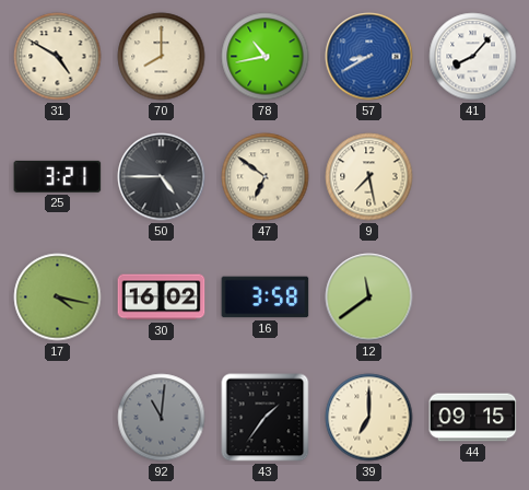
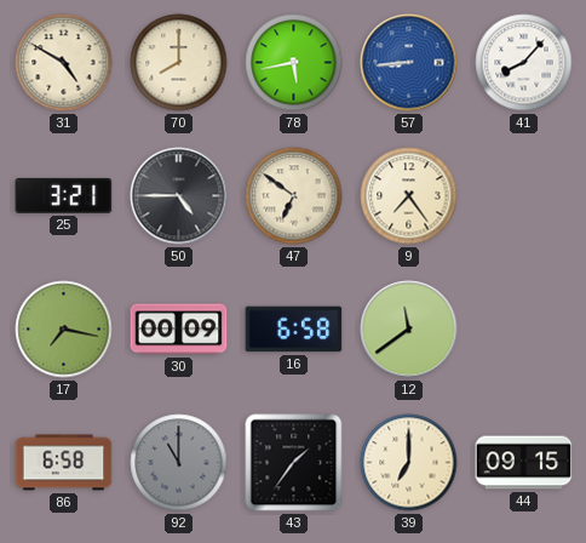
78: 10:43 -> 5:43 (294, 63)
57: 8:40 -> 8:44 (409, 63)
9: 7:28 -> 7:24 (409, 196)
17: 4:17 -> 7:17 (64, 330)
30: 16:02 -> 00:09 (179, 330)
16: 3:58 -> 6:58 (294, 330)
86: none -> 6:58 (64, 463)
92: 11:01 -> 11:00 (179, 463)
